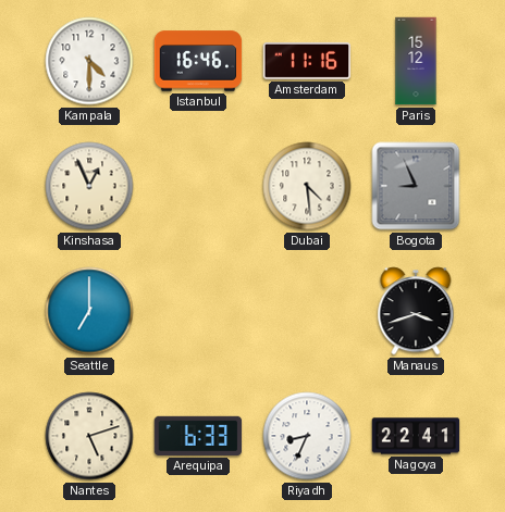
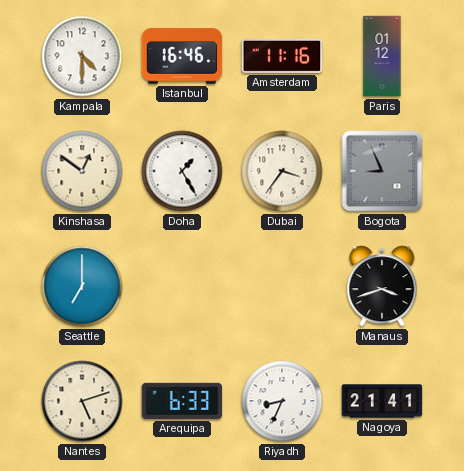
Paris: 15:12 -> 01:12 (382, 56)
Kinshasa: 12:56 -> 12:51 (82, 171)
Doha: none -> 1:25 (182, 171)
Dubai: 4:29 -> 3:36 (282, 171)
Nagoya: 22:41 -> 21:41 (382, 401)
